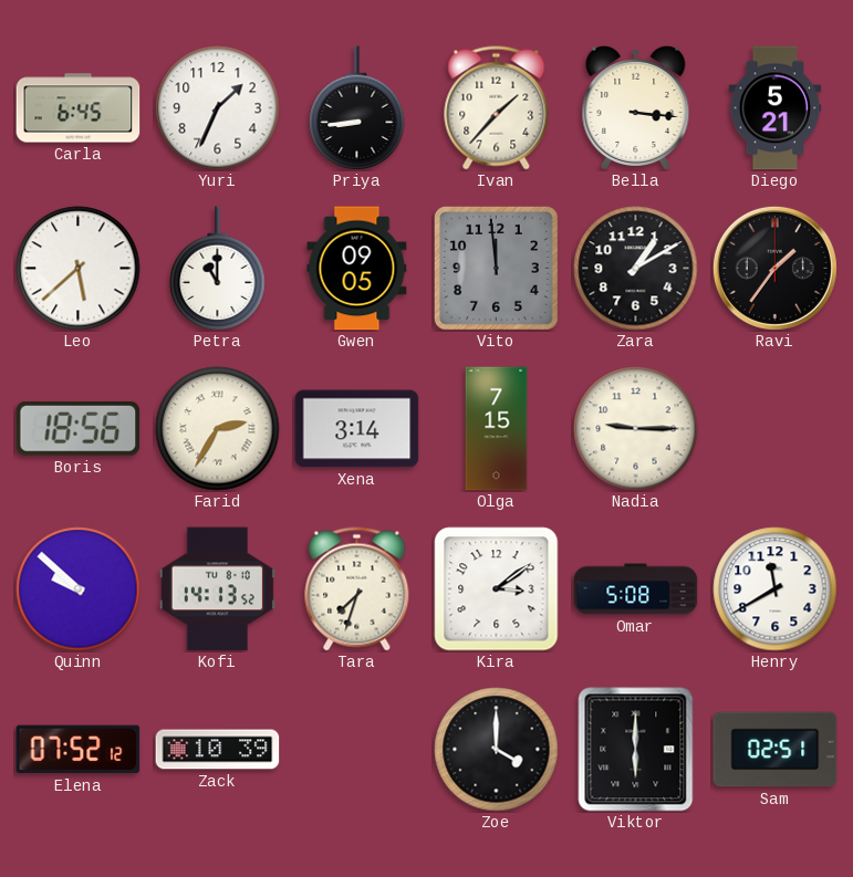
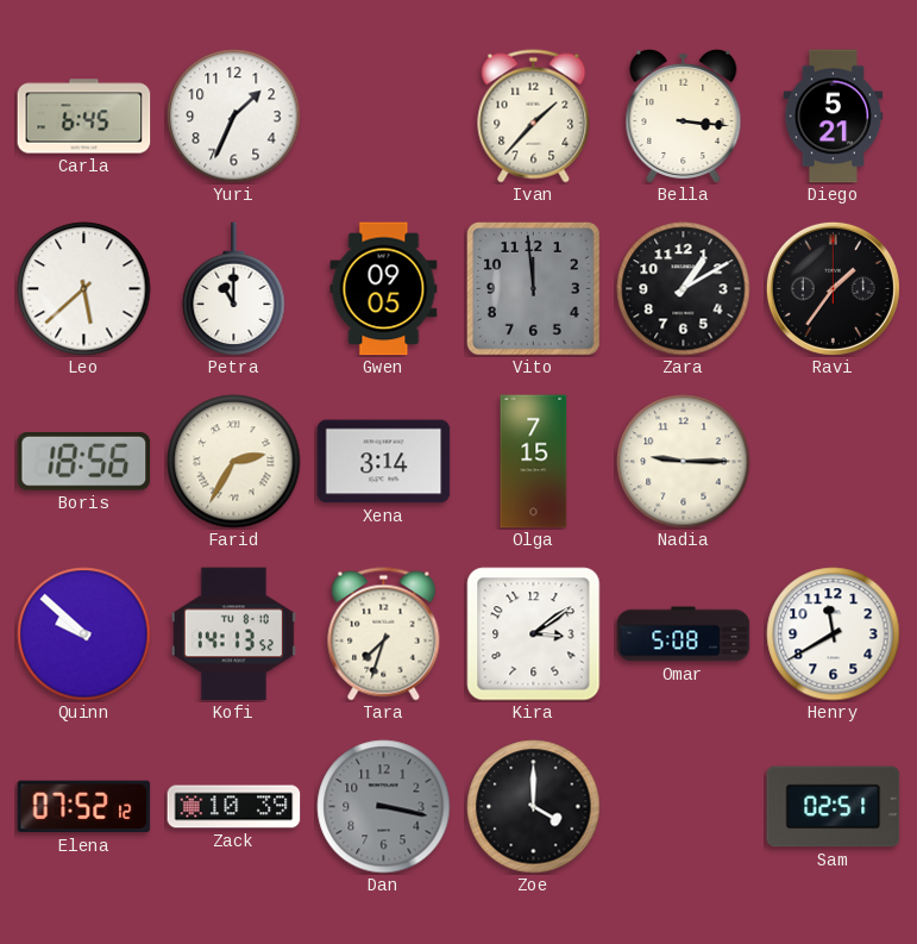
Priya: 8:44 -> none (357, 108)
Dan: none -> 3:17 (384, 807)
Viktor: 6:00 -> none (636, 750)
